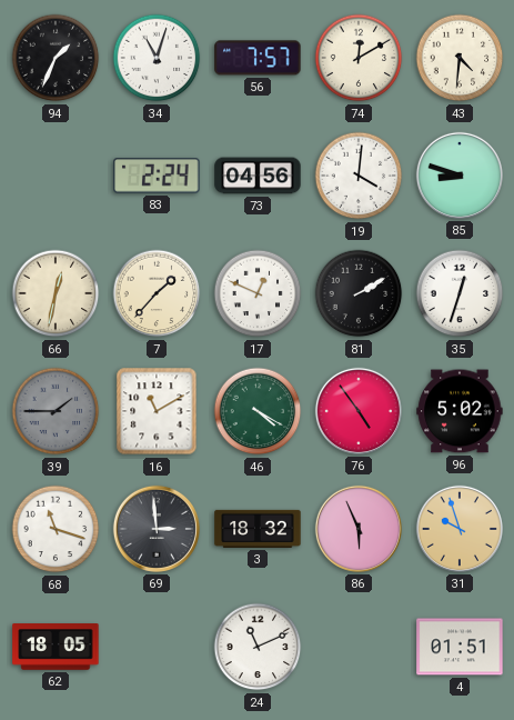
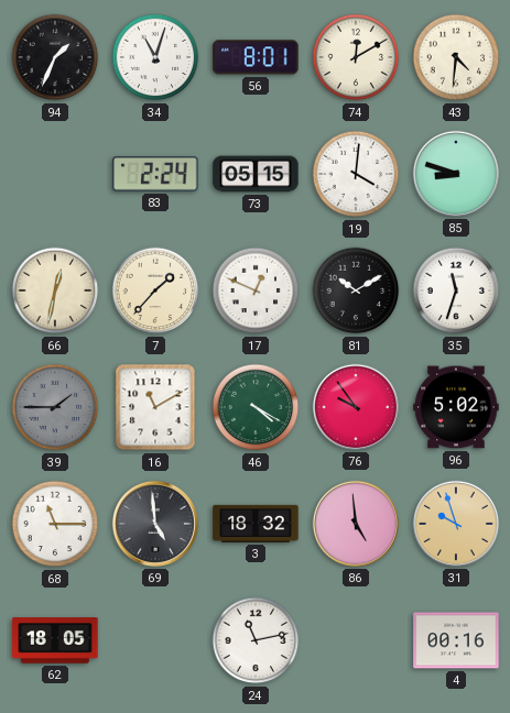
56: 7:57 -> 8:01 (256, 57)
73: 04:56 -> 05:15 (256, 174)
81: 2:10 -> 10:10 (356, 290)
35: 12:33 -> 11:33 (456, 290)
76: 4:54 -> 9:54 (356, 407)
68: 11:18 -> 11:15 (55, 524)
69: 2:59 -> 4:59 (155, 524)
86: 5:56 -> 4:59 (356, 524)
24: 11:11 -> 11:13 (256, 640)
4: 01:51 -> 00:16 (456, 640)
